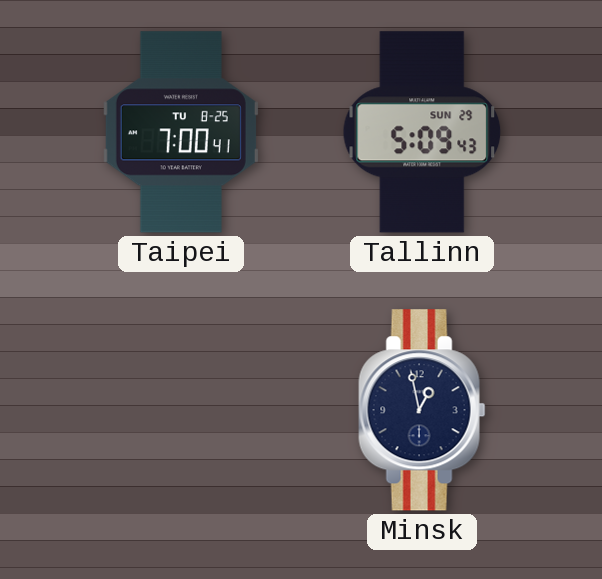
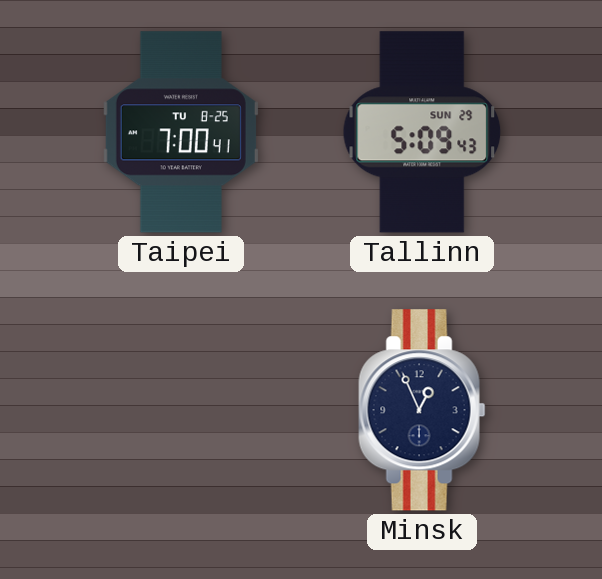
Minsk: 12:58 -> 12:56 (422, 410)
